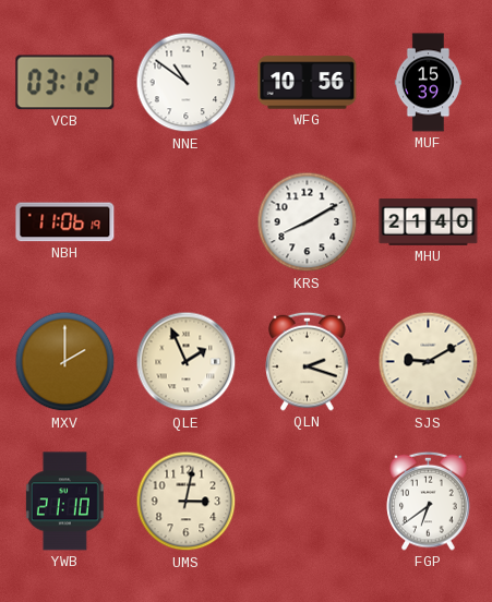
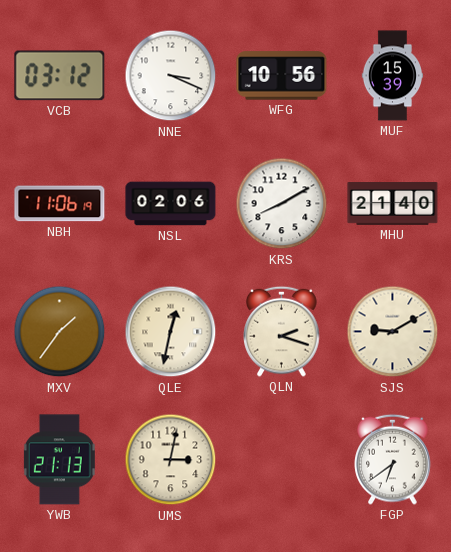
NNE: 10:51 -> 3:19 (171, 76)
NSL: none -> 02:06 (171, 204)
MXV: 2:00 -> 1:36 (60, 332)
QLE: 1:56 -> 12:32 (171, 332)
YWB: 21:10 -> 21:13 (59, 460)
